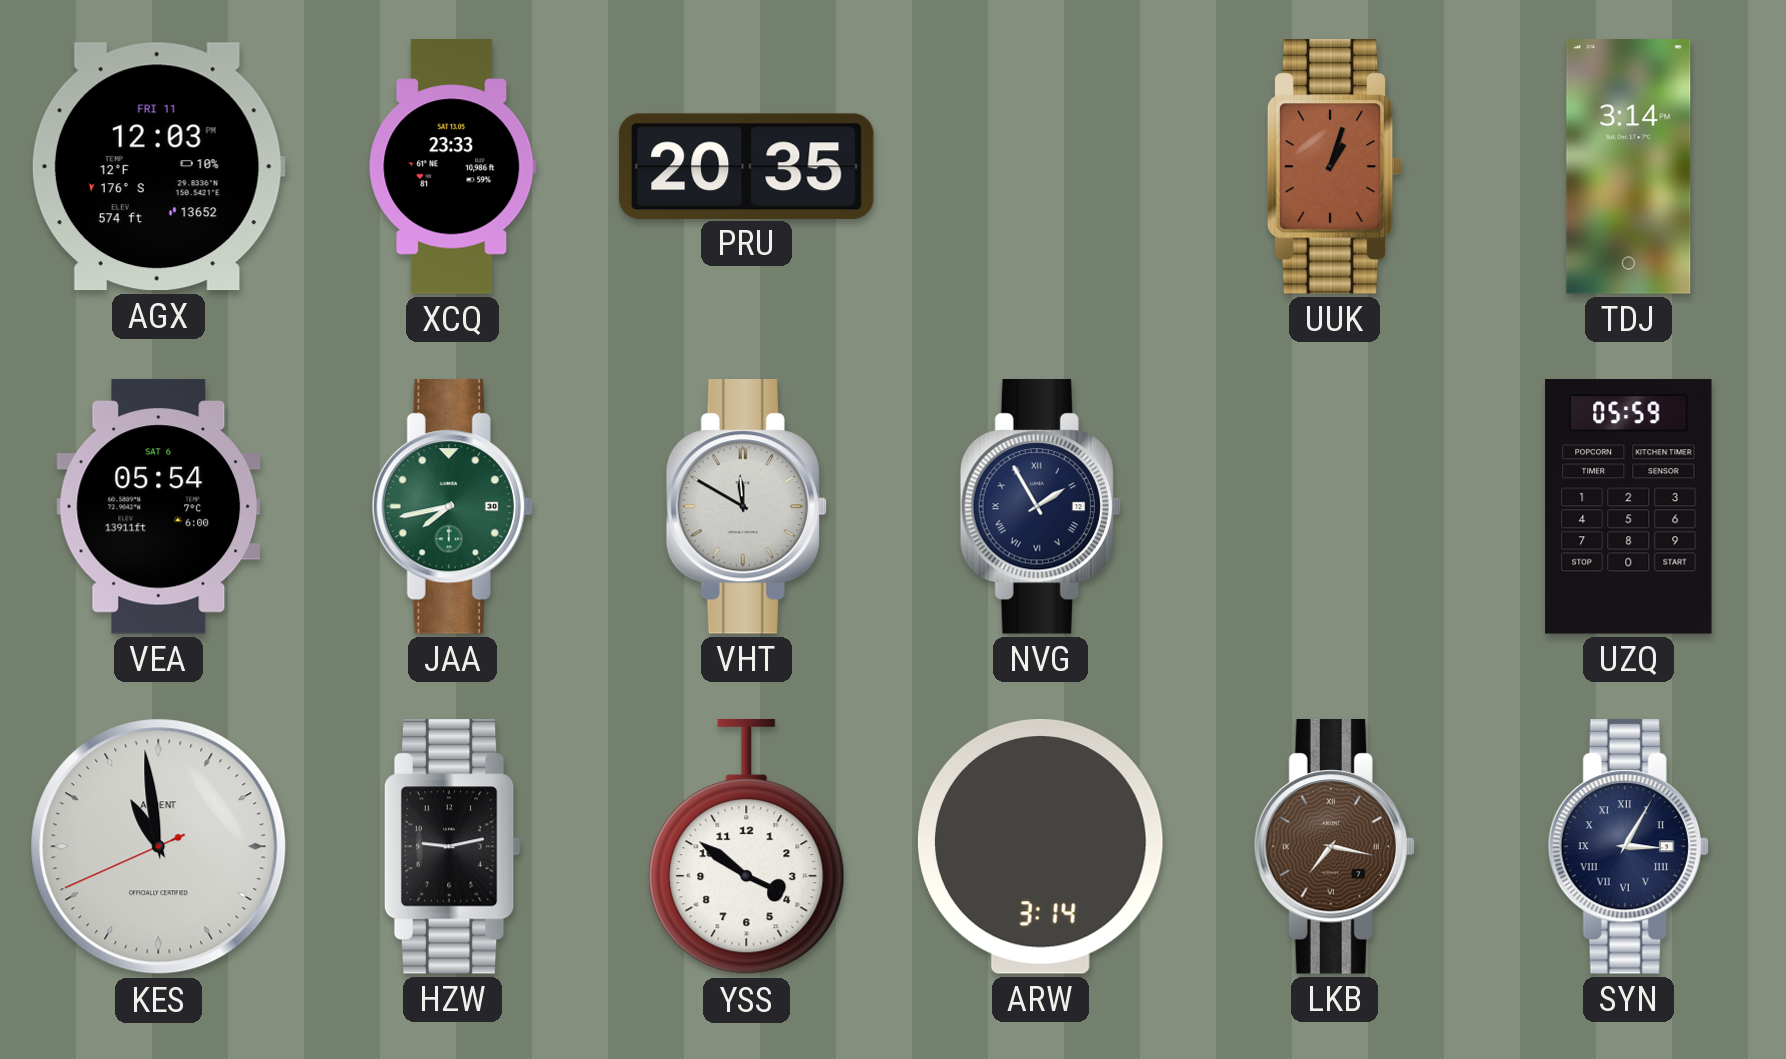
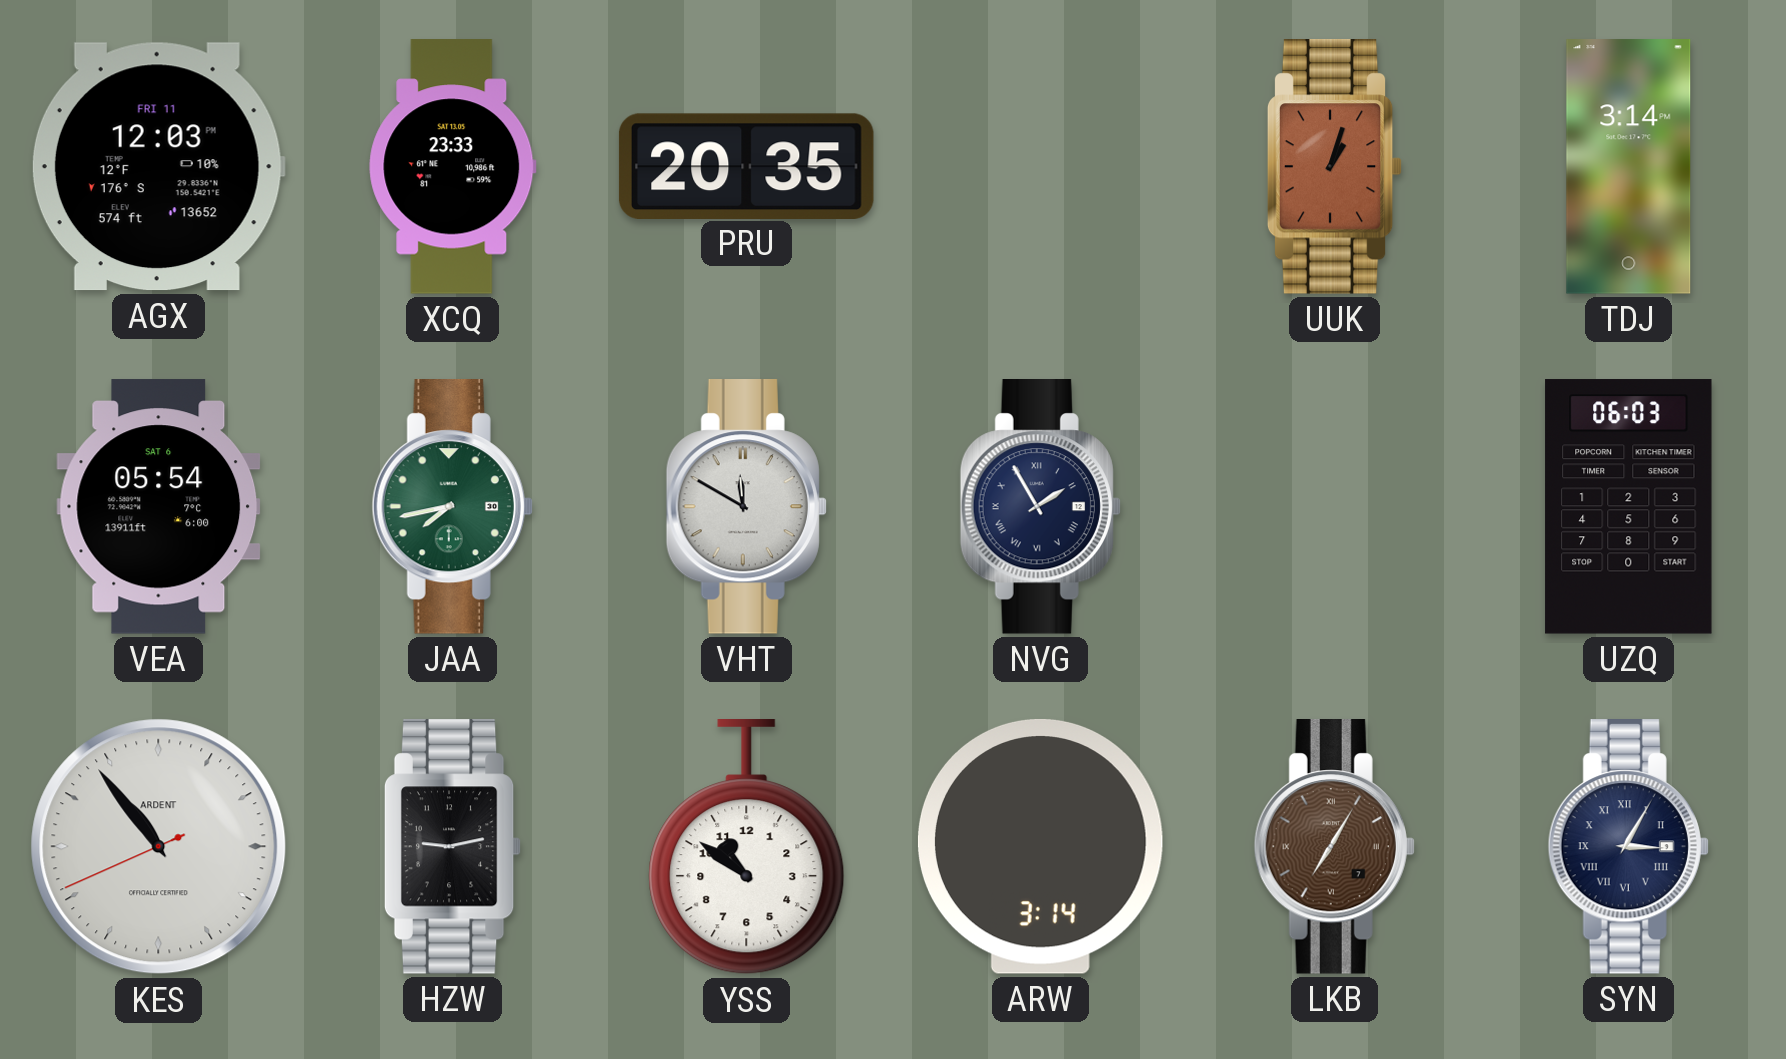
UZQ: 05:59 -> 06:03 (1629, 507)
KES: 10:58 -> 10:53 (159, 847)
YSS: 3:51 -> 10:51 (747, 847)
LKB: 7:17 -> 7:05 (1334, 847)
